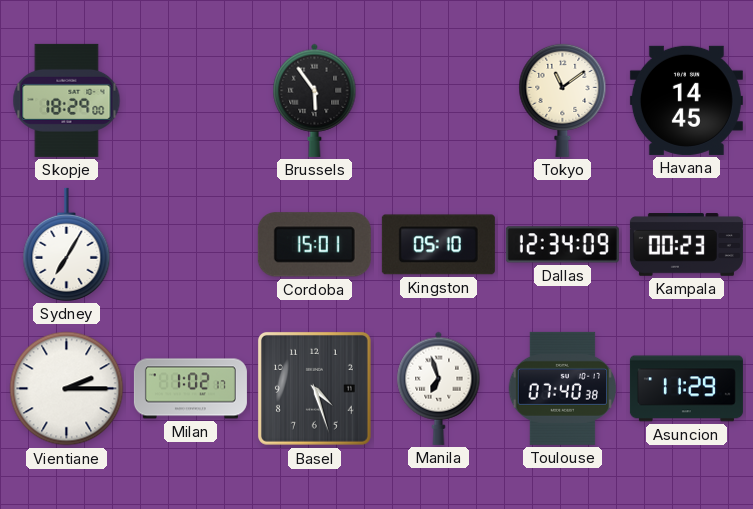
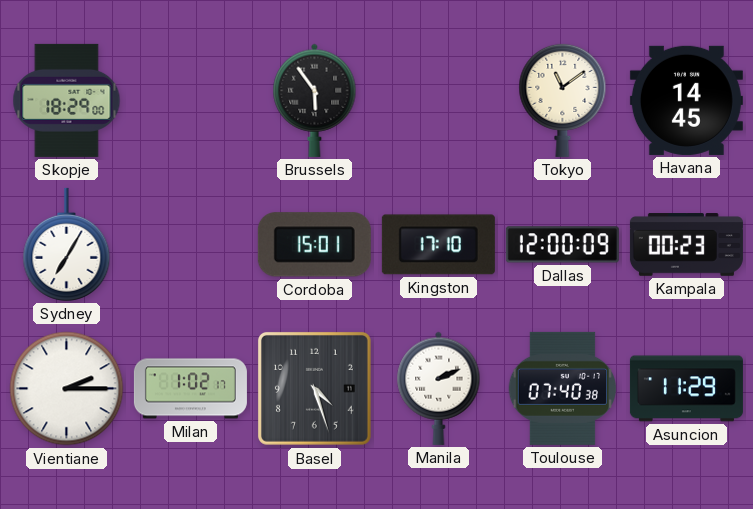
Kingston: 05:10 -> 17:10 (438, 245)
Dallas: 12:34 -> 12:00 (562, 245)
Manila: 6:57 -> 2:11 (439, 388)
